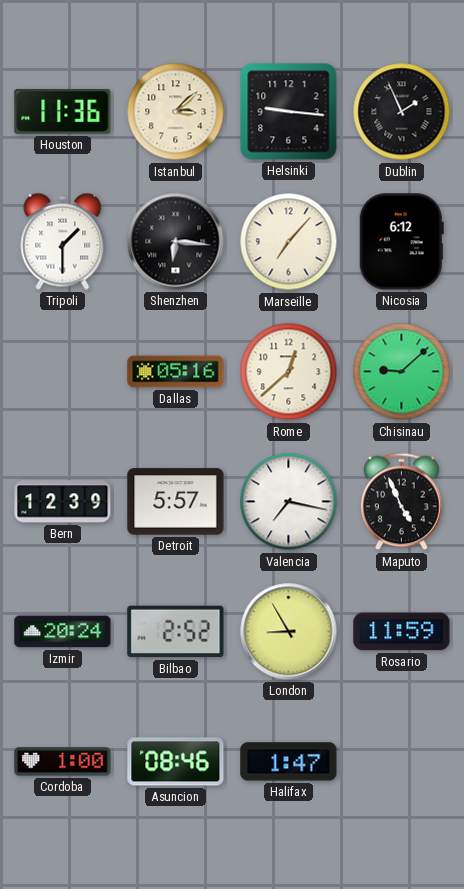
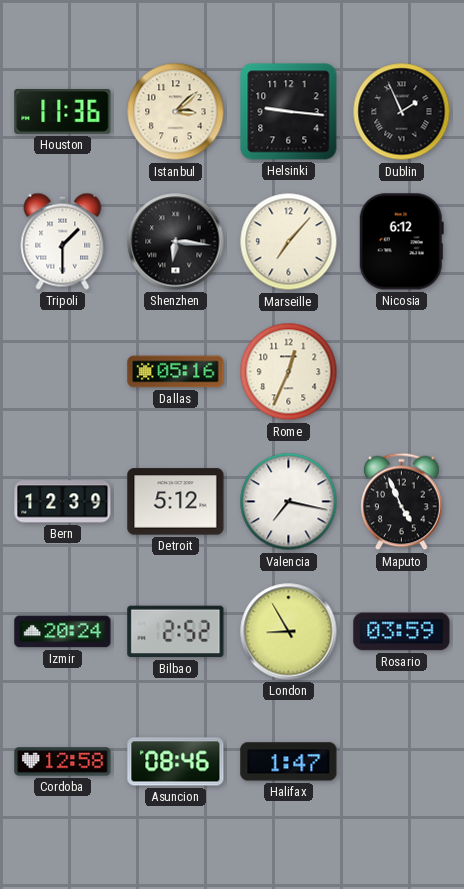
Rome: 12:38 -> 12:34 (289, 372)
Chisinau: 9:08 -> none (402, 372)
Detroit: 5:57 -> 5:12 (176, 502)
Rosario: 11:59 -> 03:59 (402, 632)
Cordoba: 1:00 -> 12:58 (63, 762)
